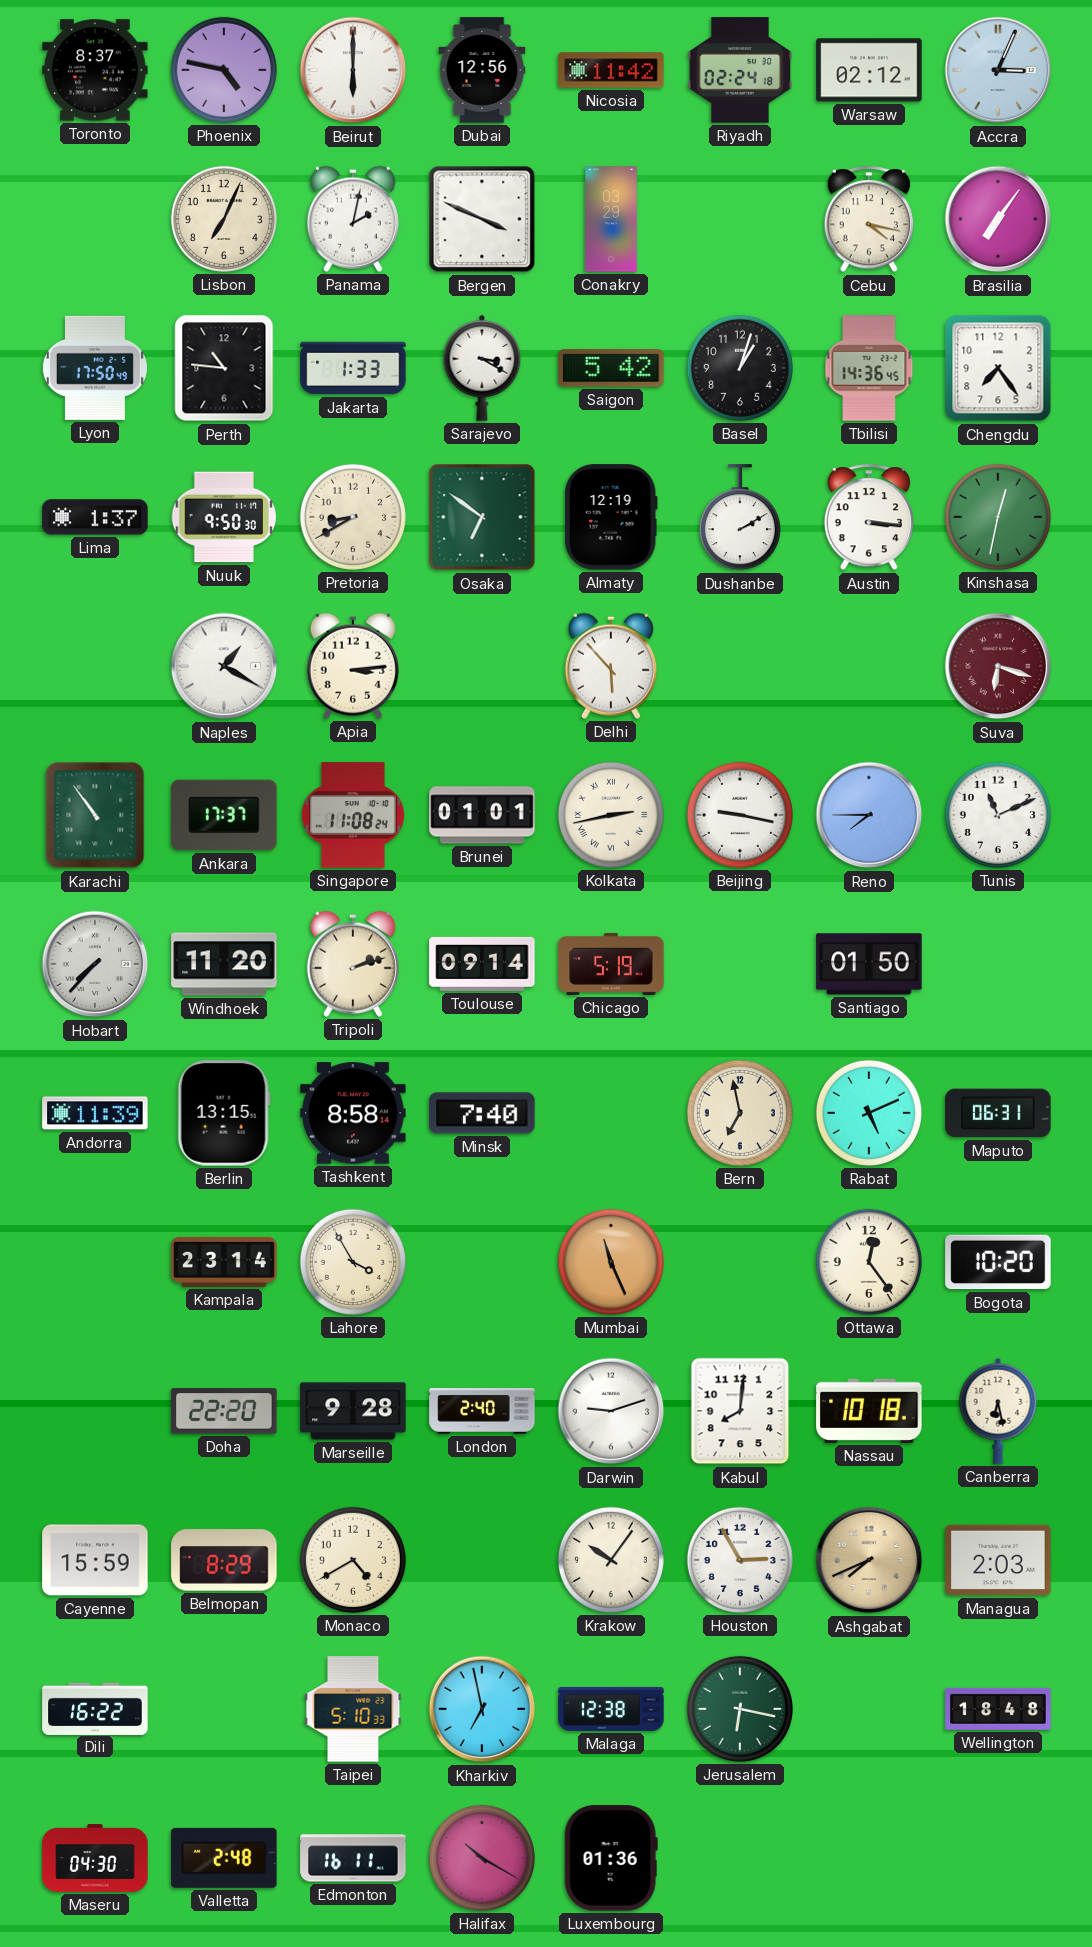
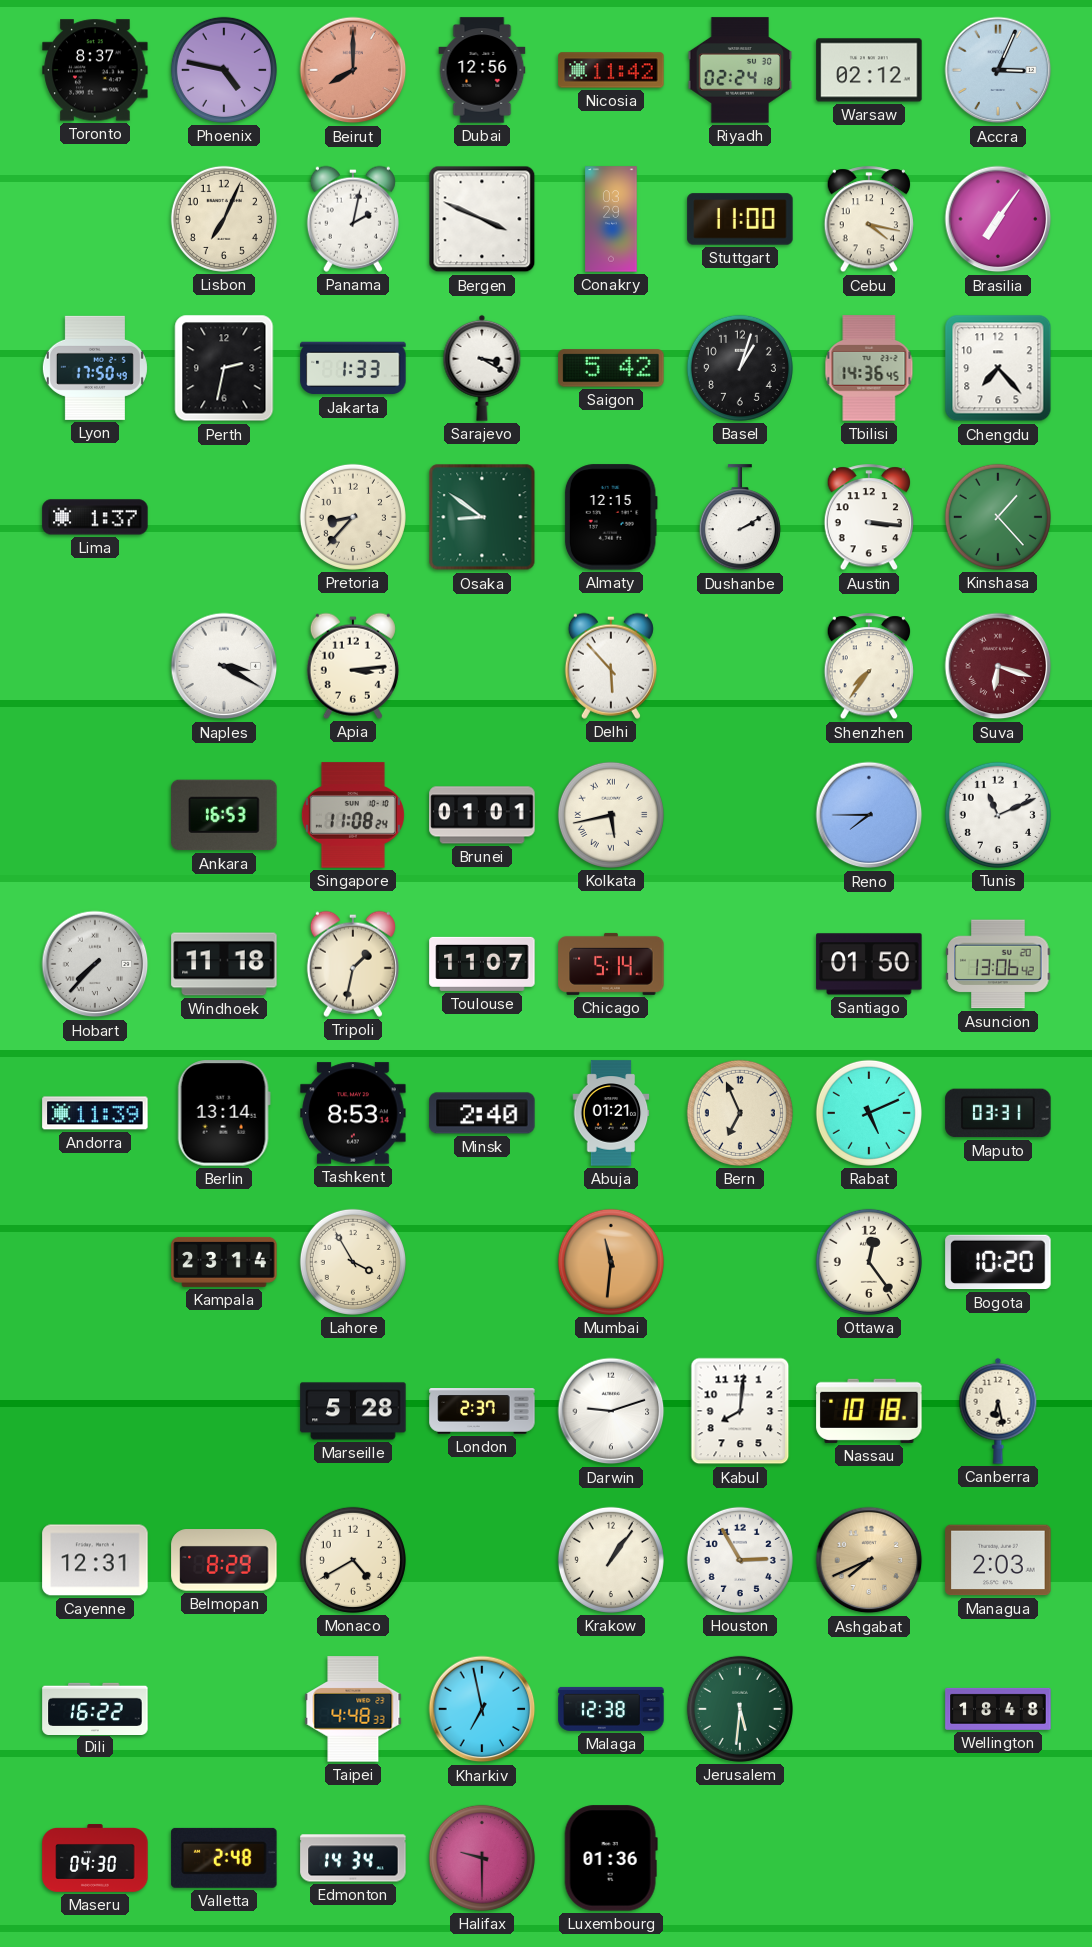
Beirut: 6:00 -> 8:00 (353, 70)
Beirut dial: white -> salmon (353, 70)
Stuttgart: none -> 11:00 (740, 219)
Perth: 10:46 -> 2:32 (224, 368)
Chengdu: 7:24 -> 7:23 (998, 368)
Nuuk: 9:50 -> none (224, 517)
Pretoria: 8:40 -> 8:37 (353, 517)
Osaka: 6:51 -> 8:51 (482, 517)
Almaty: 12:19 -> 12:15 (611, 517)
Kinshasa: 12:32 -> 1:23 (998, 517)
Naples: 1:20 -> 3:20 (224, 666)
Shenzhen: none -> 7:36 (868, 667)
Karachi: 10:54 -> none (95, 815)
Ankara: 17:37 -> 16:53 (224, 815)
Kolkata: 2:43 -> 5:43 (611, 815)
Beijing: 9:17 -> none (740, 815)
Windhoek: 11:20 -> 11:18 (224, 964)
Tripoli: 2:12 -> 1:32 (353, 964)
Toulouse: 09:14 -> 11:07 (482, 964)
Chicago: 5:19 -> 5:14 (611, 964)
Asuncion: none -> 13:06 (998, 964)
Berlin: 13:15 -> 13:14 (224, 1113)
Tashkent: 8:58 -> 8:53 (353, 1113)
Minsk: 7:40 -> 2:40 (482, 1113)
Abuja: none -> 01:21 (611, 1113)
Bern: 6:58 -> 6:56 (740, 1113)
Maputo: 06:31 -> 03:31 (998, 1113)
Mumbai: 11:26 -> 11:31 (611, 1262)
Doha: 22:20 -> none (224, 1411)
Marseille: 9:28 -> 5:28 (353, 1411)
London: 2:40 -> 2:37 (482, 1412)
Cayenne: 15:59 -> 12:31 (95, 1560)
Krakow: 10:06 -> 1:06 (611, 1560)
Taipei: 5:10 -> 4:48 (353, 1709)
Jerusalem: 6:17 -> 5:31 (740, 1709)
Edmonton: 16:11 -> 14:34 (353, 1858)
Halifax: 10:20 -> 9:30 (482, 1858)
